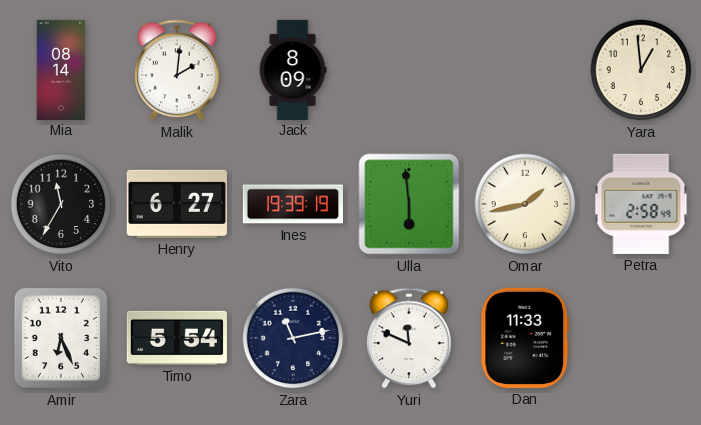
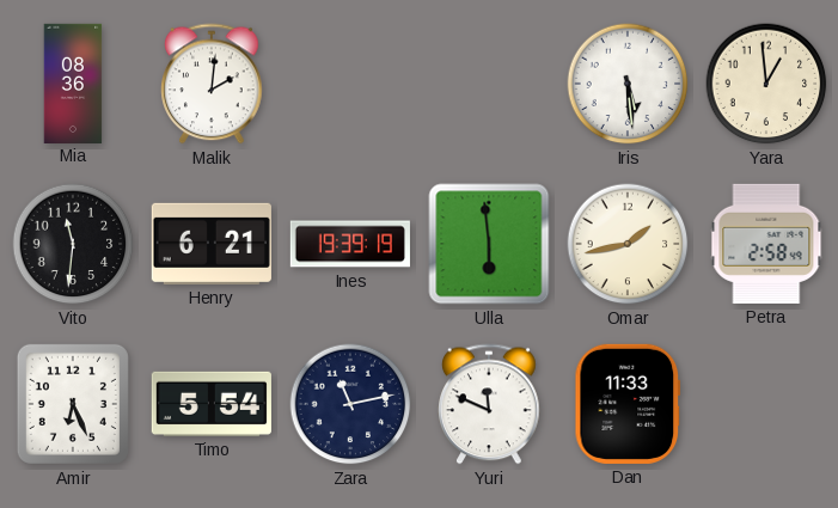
Mia: 08:14 -> 08:36 (73, 82)
Jack: 8:09 -> none (293, 69)
Iris: none -> 5:29 (628, 84)
Vito: 11:35 -> 11:31 (73, 244)
Henry: 6:27 -> 6:21 (212, 244)
